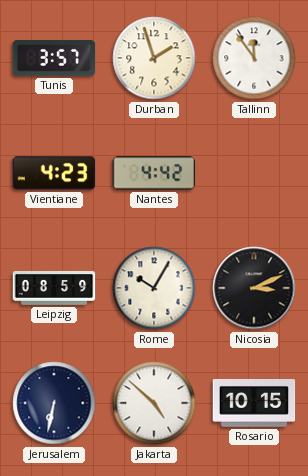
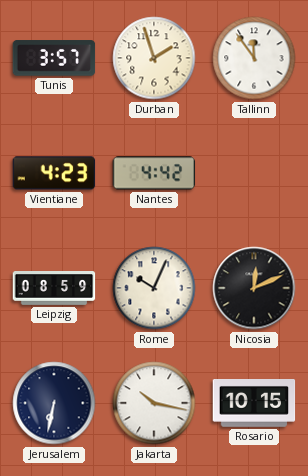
Rome: 10:05 -> 10:04 (154, 288)
Nicosia: 3:11 -> 12:11 (254, 288)
Jakarta: 4:52 -> 10:17 (154, 403)
